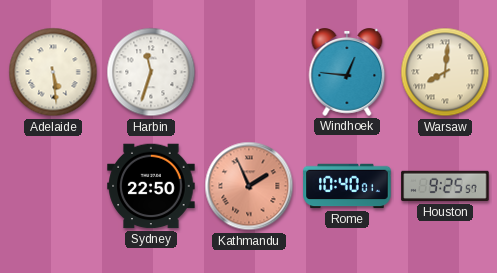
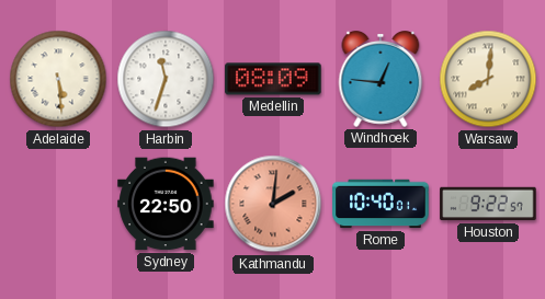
Medellin: none -> 08:09 (273, 79)
Kathmandu: 1:56 -> 2:01 (273, 204)
Houston: 9:25 -> 9:22 (488, 204)
